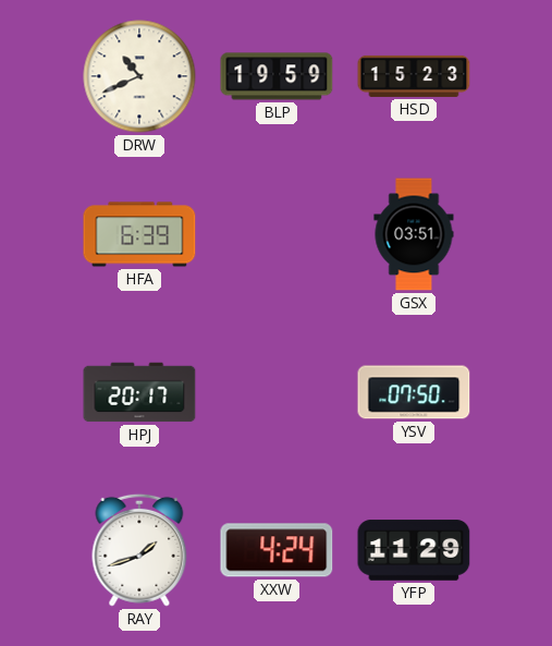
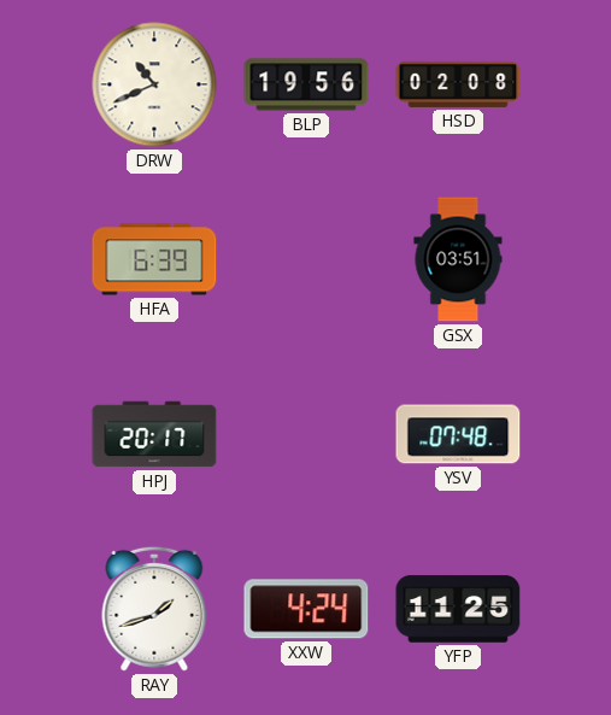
BLP: 19:59 -> 19:56 (306, 84)
HSD: 15:23 -> 02:08 (458, 84)
YSV: 07:50 -> 07:48 (458, 434)
YFP: 11:29 -> 11:25 (458, 609)
